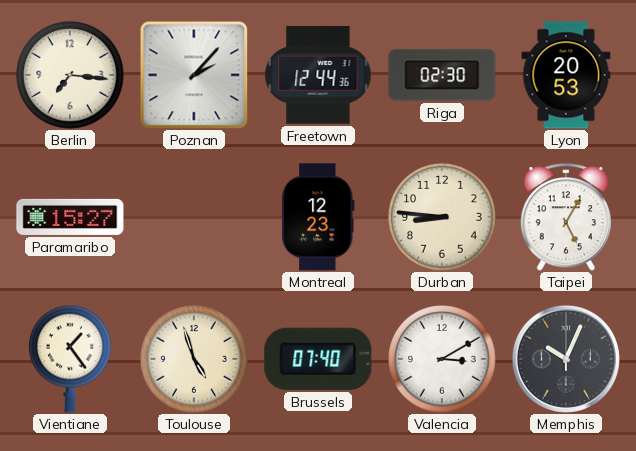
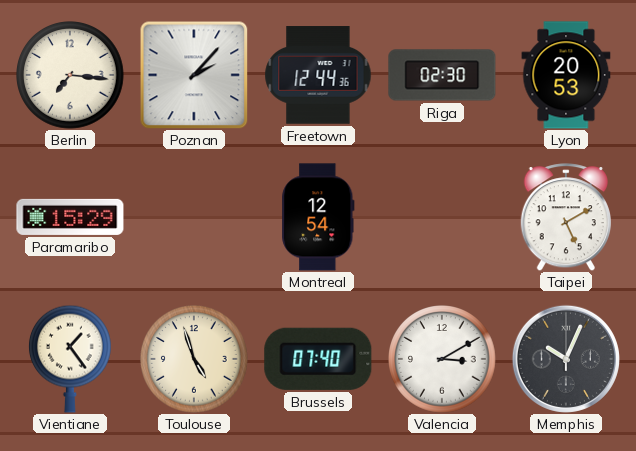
Paramaribo: 15:27 -> 15:29 (70, 217)
Montreal: 12:23 -> 12:54 (318, 217)
Durban: 8:46 -> none (443, 218)
Taipei: 5:05 -> 5:10 (565, 217)
